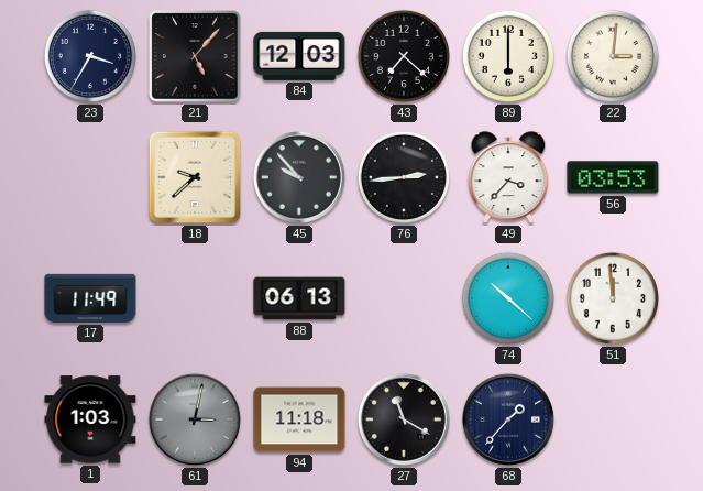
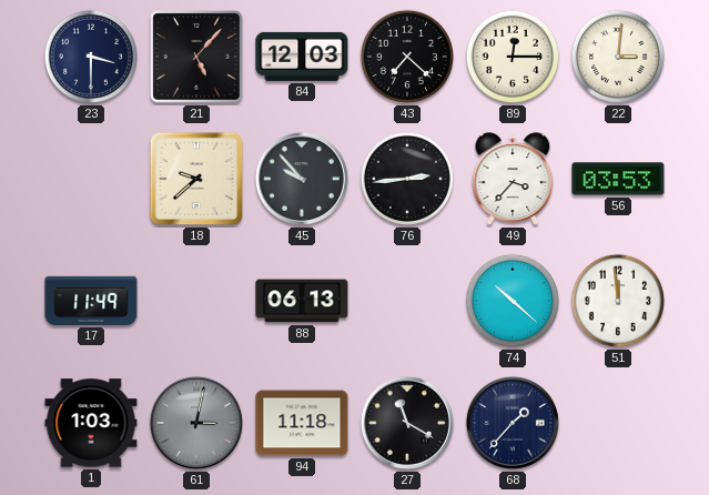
23: 3:35 -> 3:30 (91, 57)
89: 6:00 -> 12:15 (513, 57)
